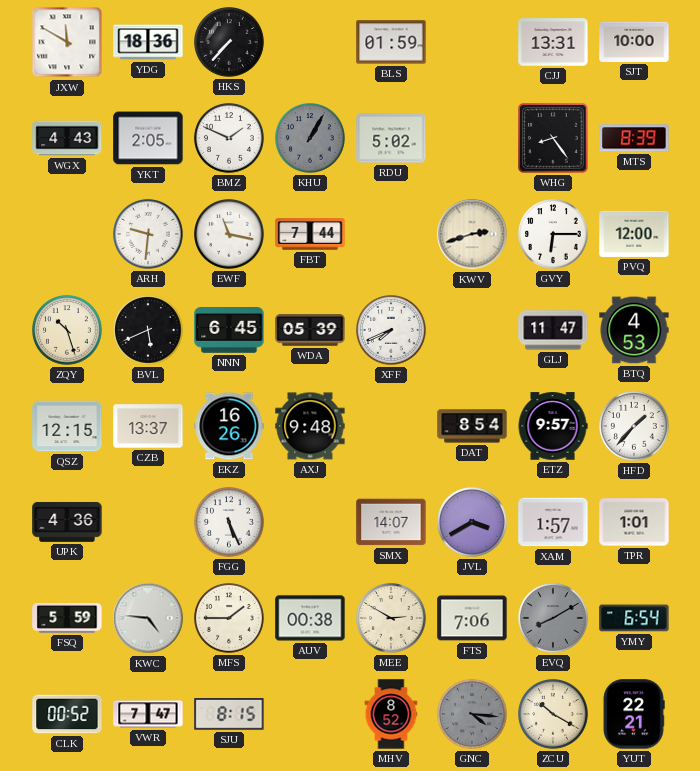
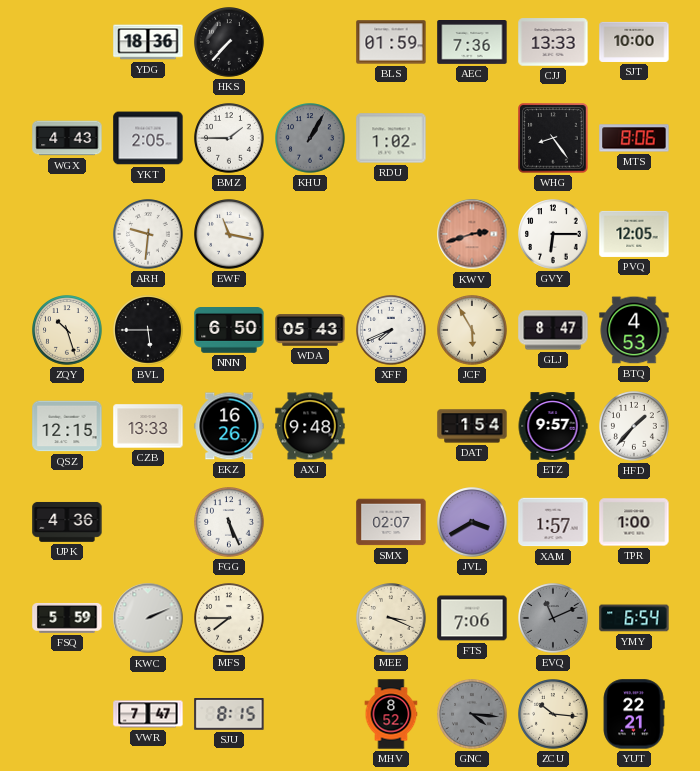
JXW: 11:50 -> none (67, 42)
AEC: none -> 7:36 (472, 43)
CJJ: 13:31 -> 13:33 (553, 42)
BMZ: 1:49 -> 1:45 (229, 138)
RDU: 5:02 -> 1:02 (391, 138)
MTS: 8:39 -> 8:06 (634, 138)
FBT: 7:44 -> none (310, 234)
KWV dial: cream -> salmon (472, 234)
PVQ: 12:00 -> 12:05 (634, 234)
BVL: 5:41 -> 5:45 (148, 330)
NNN: 6:45 -> 6:50 (229, 331)
WDA: 05:39 -> 05:43 (310, 330)
JCF: none -> 5:55 (472, 330)
GLJ: 11:47 -> 8:47 (553, 330)
CZB: 13:37 -> 13:33 (148, 426)
DAT: 8:54 -> 1:54 (472, 426)
SMX: 14:07 -> 02:07 (391, 522)
TPR: 1:01 -> 1:00 (634, 522)
KWC: 4:46 -> 2:11 (148, 618)
MFS: 1:45 -> 7:45 (229, 618)
AUV: 00:38 -> none (310, 618)
MEE: 2:50 -> 3:19 (391, 618)
EVQ: 8:10 -> 11:11 (553, 618)
CLK: 00:52 -> none (67, 714)
ZCU: 10:20 -> 10:16 (553, 714)
